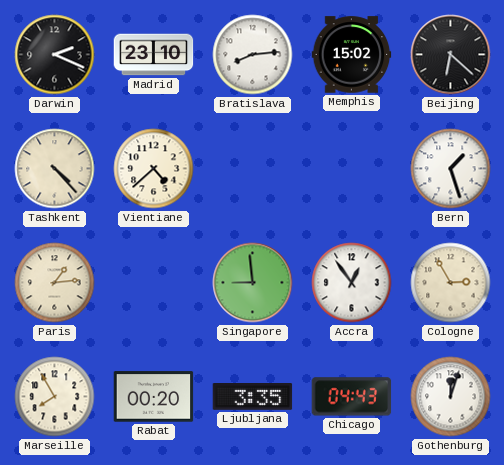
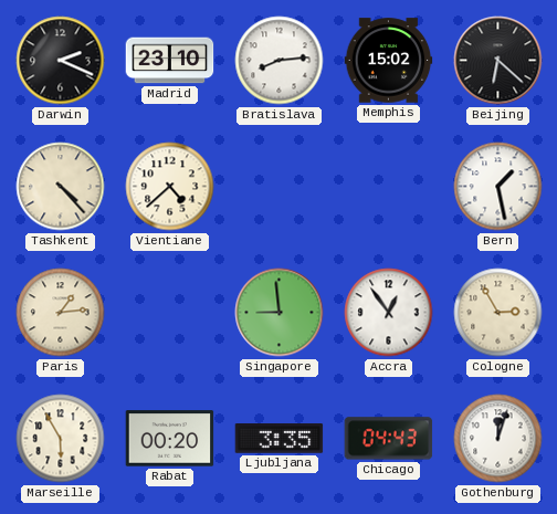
Bern: 1:27 -> 1:28 (498, 187)
Marseille: 7:55 -> 5:55 (61, 439)
